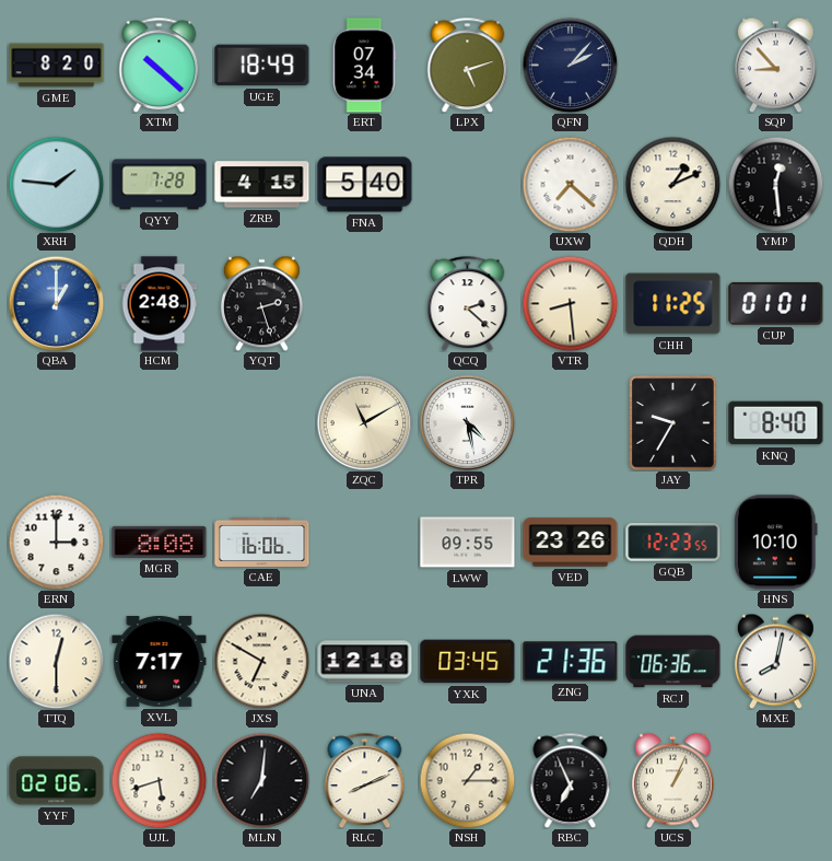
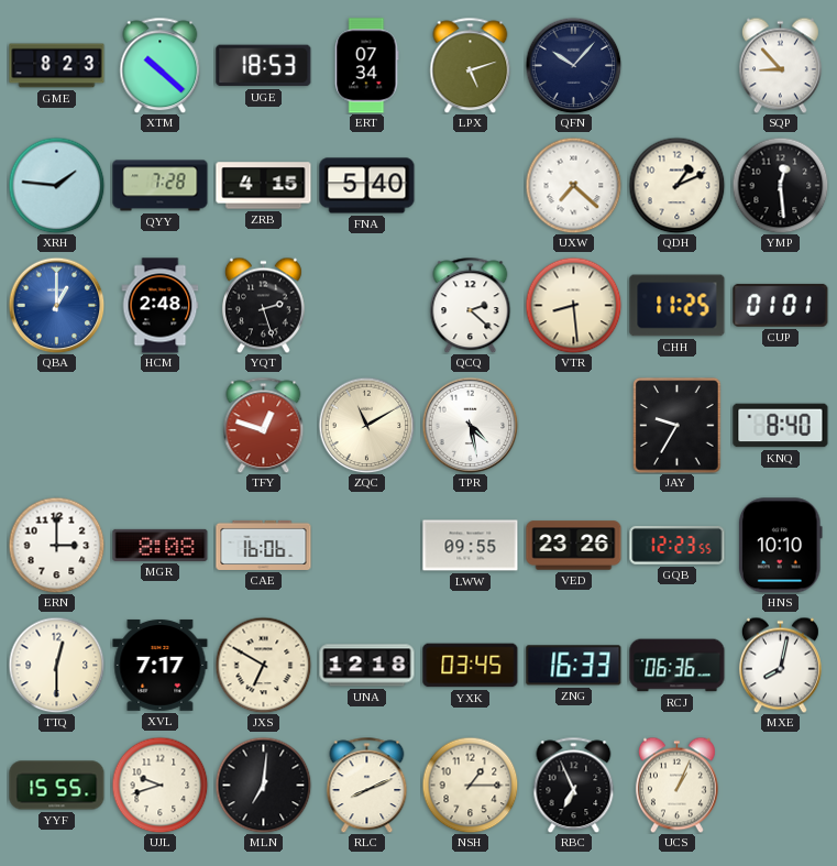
GME: 8:20 -> 8:23 (57, 66)
UGE: 18:49 -> 18:53 (264, 66)
QFN: 2:07 -> 10:07 (573, 65)
TFY: none -> 12:48 (264, 425)
ZNG: 21:36 -> 16:33 (574, 666)
YYF: 02:06 -> 15:55 (57, 786)
UJL: 5:42 -> 9:42 (159, 785)
